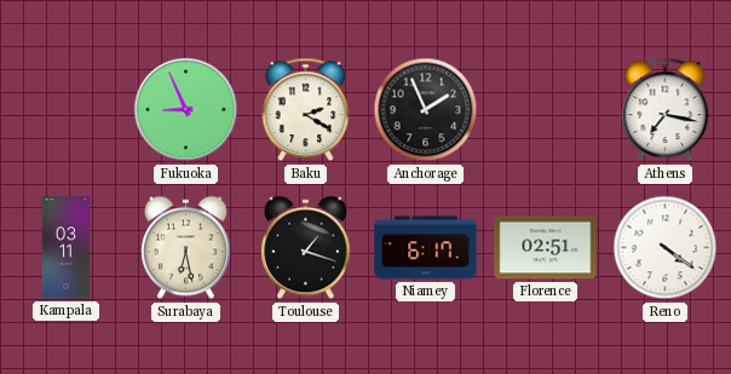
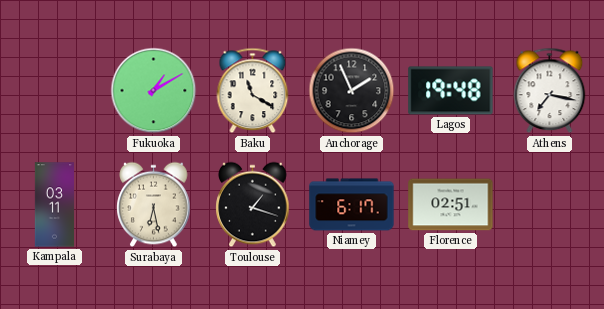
Fukuoka: 8:56 -> 1:10 (154, 91)
Baku: 2:20 -> 11:20 (253, 91)
Lagos: none -> 19:48 (451, 91)
Reno: 4:21 -> none (666, 248)
